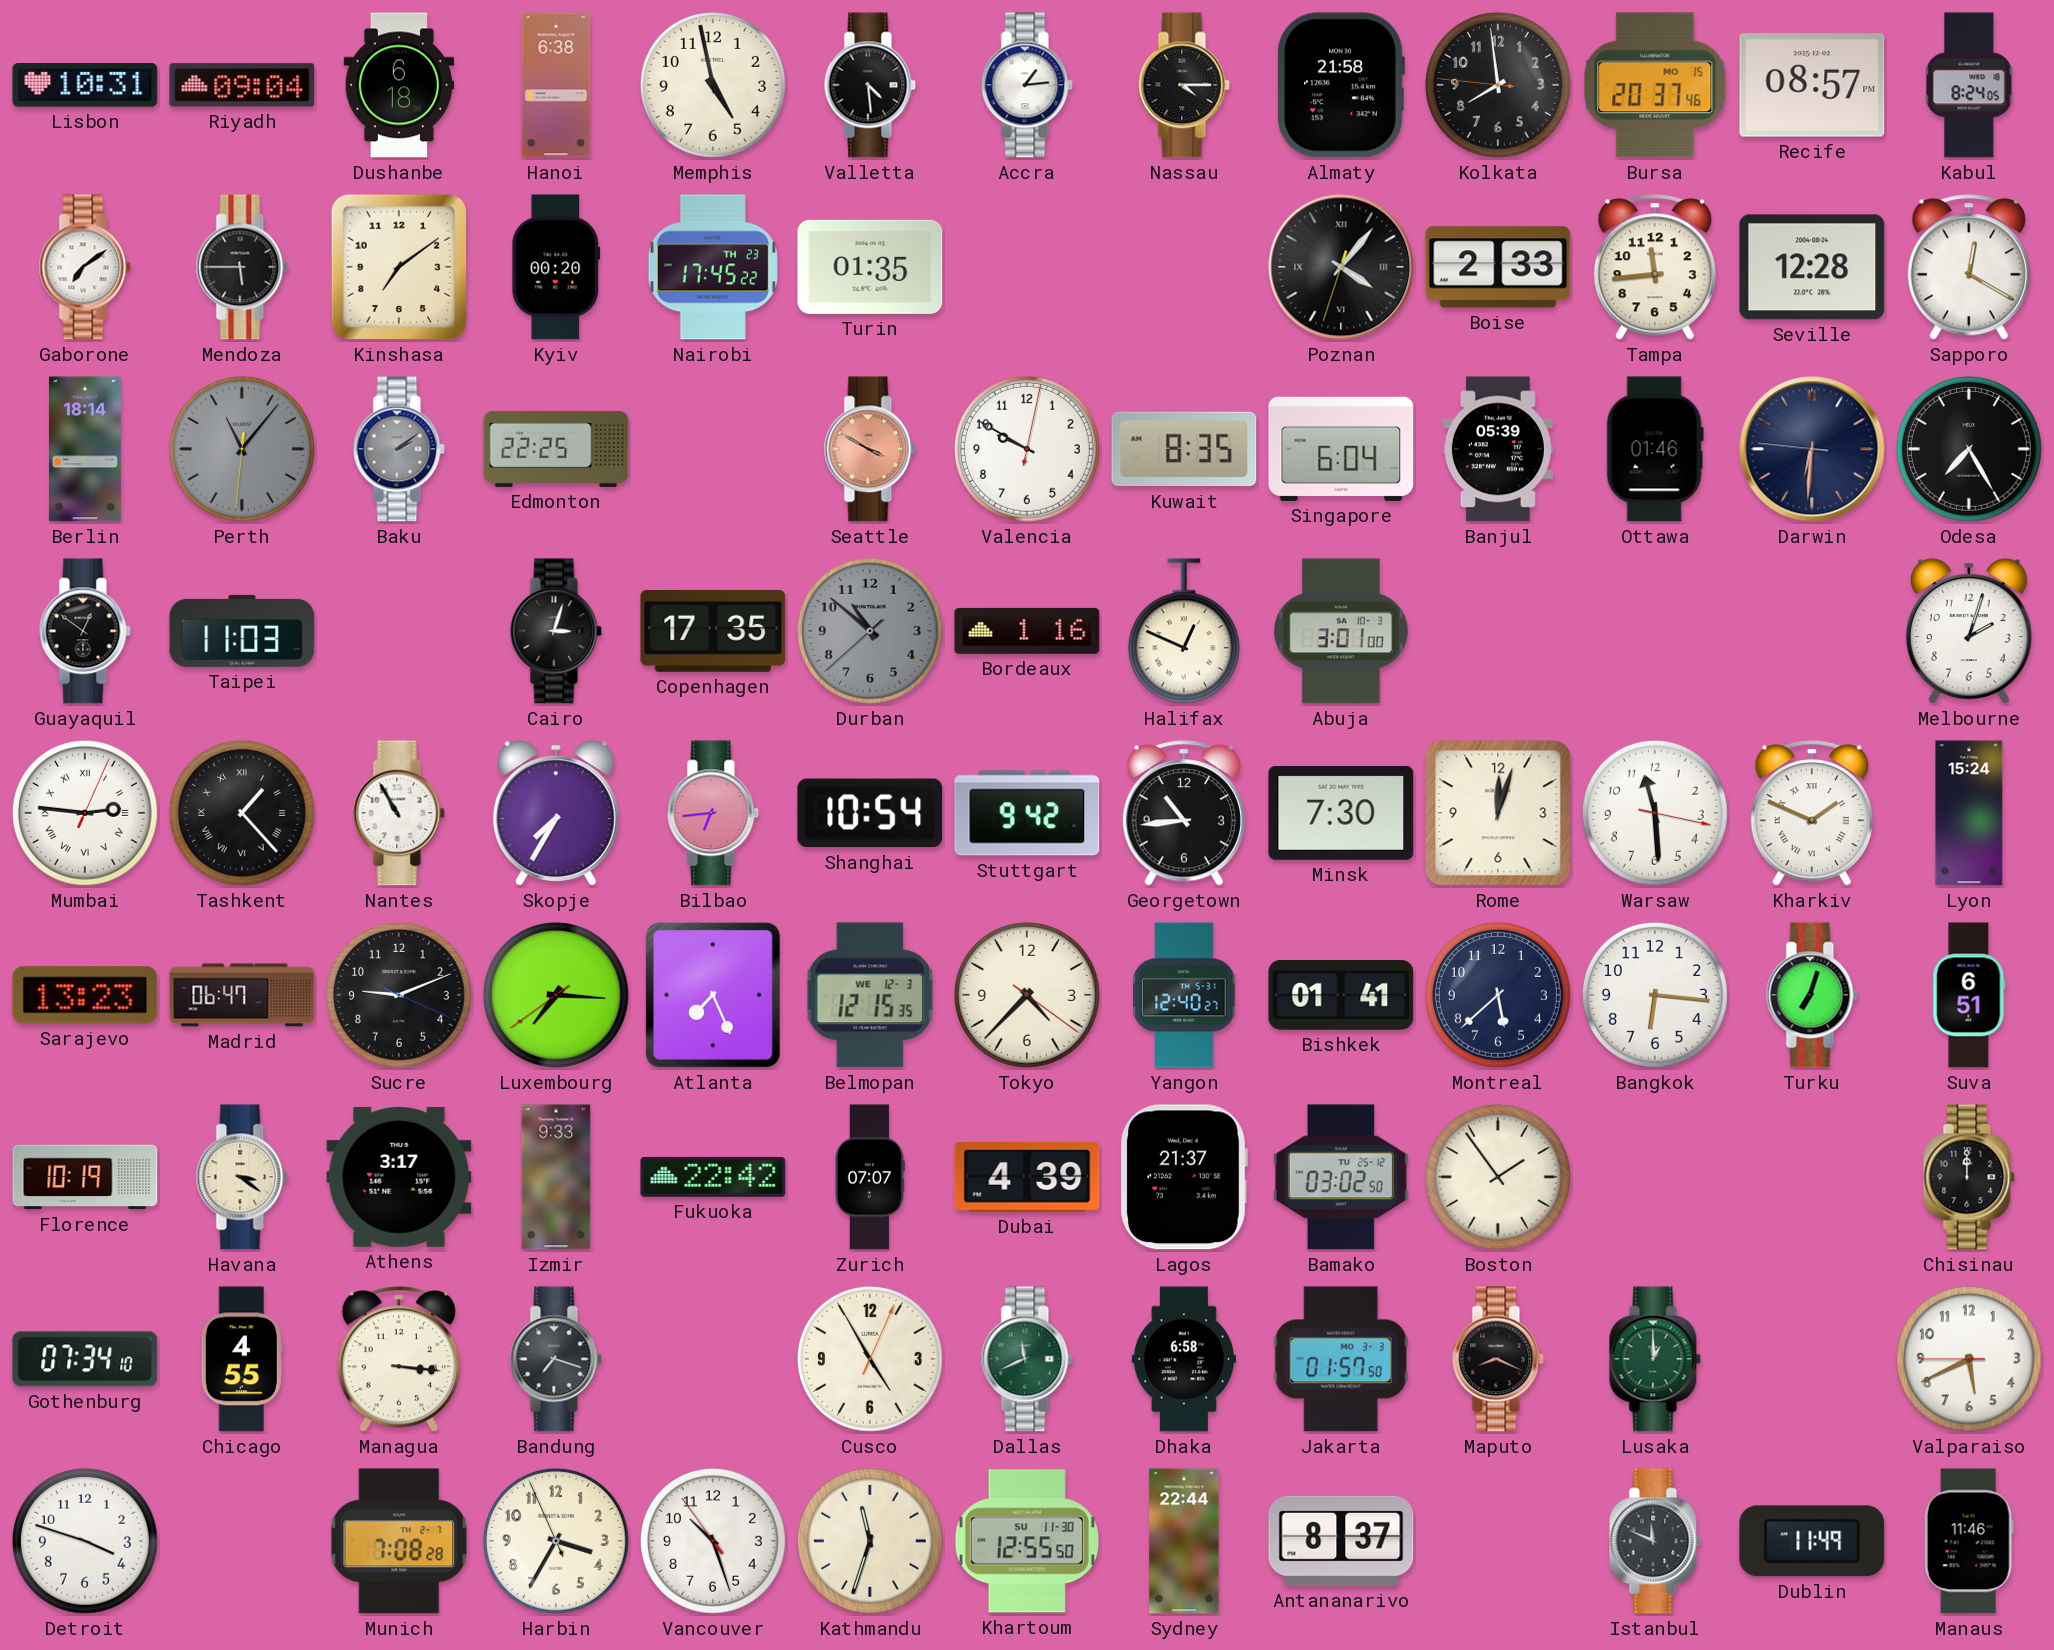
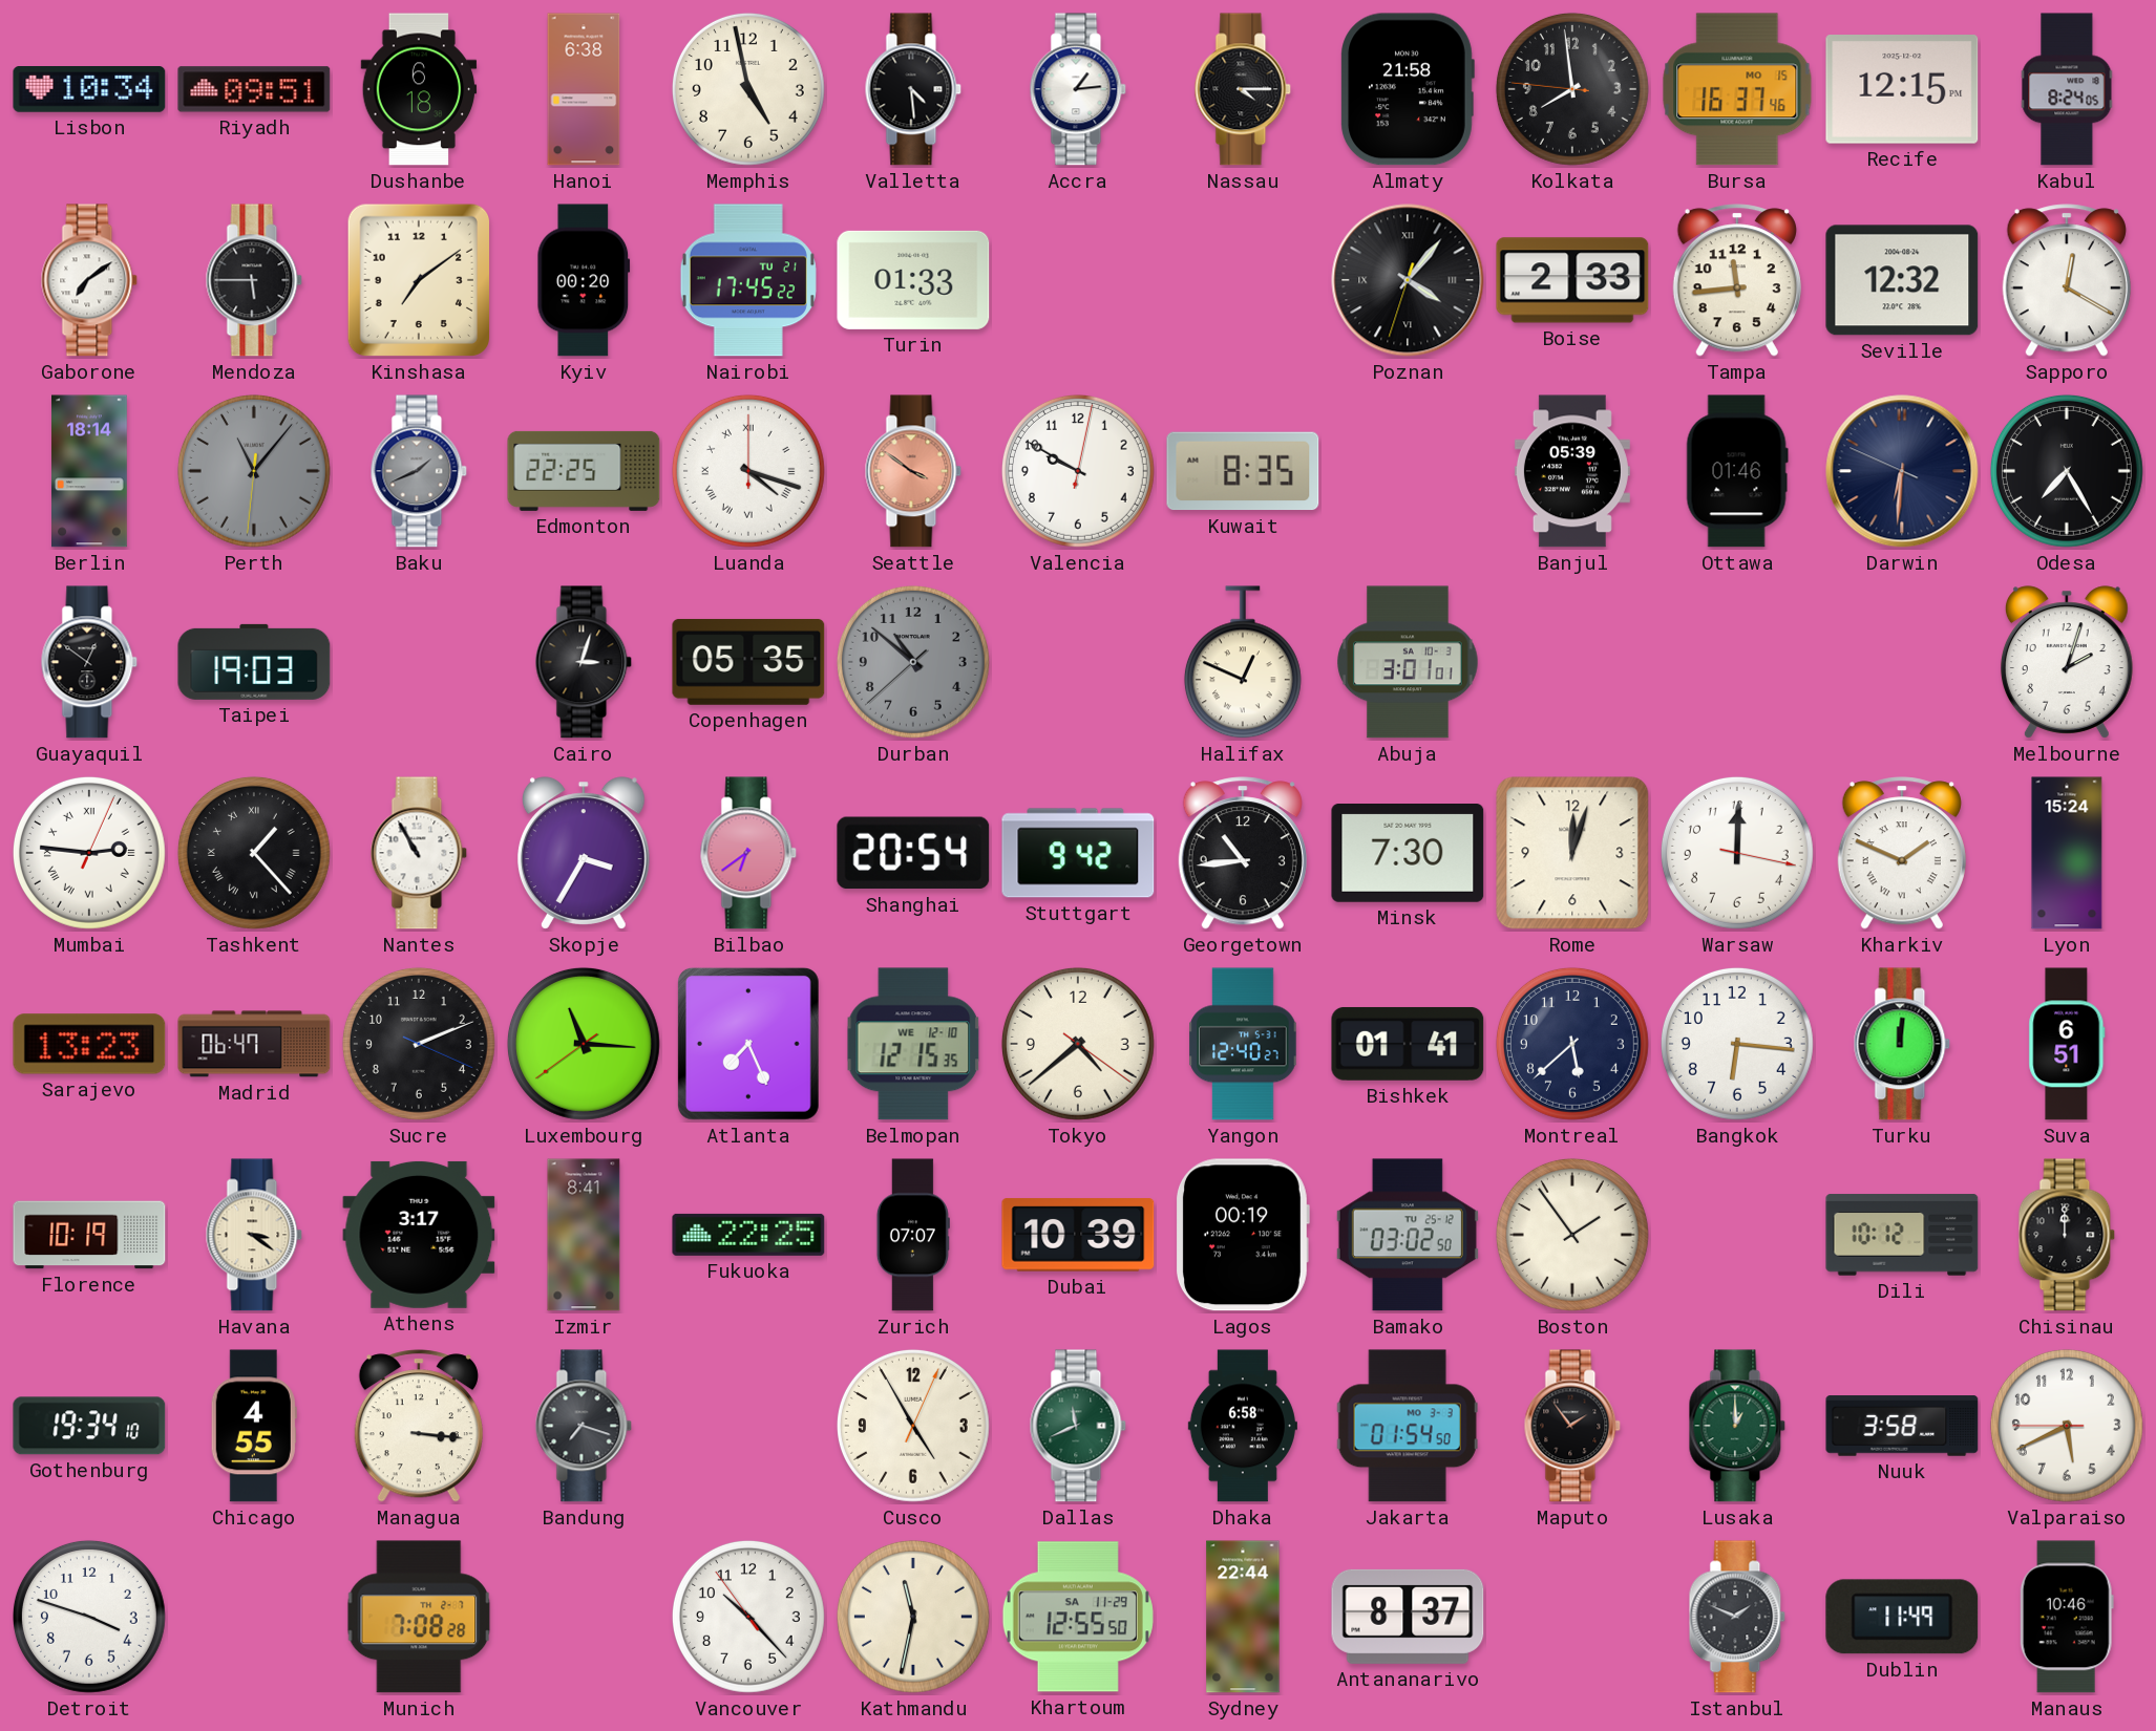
Lisbon: 10:31 -> 10:34 (89, 90)
Riyadh: 09:04 -> 09:51 (254, 89)
Bursa: 20:37 -> 16:37 (1737, 89)
Recife: 08:57 -> 12:15 (1902, 90)
Nairobi date: TH 23 -> TU 21 (748, 280)
Turin: 01:35 -> 01:33 (913, 280)
Seville: 12:28 -> 12:32 (1902, 280)
Baku: 2:09 -> 1:41 (419, 471)
Luanda: none -> 4:18 (748, 471)
Seattle: 3:50 -> 3:51 (913, 471)
Singapore: 6:04 -> none (1341, 449)
Darwin: 6:30:46 -> 6:30:49 (1902, 471)
Taipei: 11:03 -> 19:03 (254, 662)
Copenhagen: 17:35 -> 05:35 (748, 662)
Bordeaux: 1:16 -> none (1027, 631)
Abuja: 3:01:00 -> 3:01:01 (1408, 662)
Skopje: 7:35 -> 3:35 (584, 853)
Bilbao: 6:44 -> 6:39 (748, 853)
Shanghai: 10:54 -> 20:54 (913, 853)
Warsaw: 11:29 -> 12:00 (1737, 853)
Sucre: 9:11 -> 2:11 (419, 1044)
Luxembourg: 7:15 -> 11:15 (584, 1044)
Belmopan date: WE 12-3 -> WE 12-10 (913, 1044)
Tokyo: 4:37 -> 4:38 (1078, 1044)
Turku: 7:03 -> 12:01 (1902, 1044)
Izmir: 9:33 -> 8:41 (584, 1235)
Fukuoka: 22:42 -> 22:25 (748, 1235)
Dubai: 4:39 -> 10:39 (1078, 1235)
Lagos: 21:37 -> 00:19 (1242, 1235)
Dili: none -> 10:12 (1902, 1235)
Gothenburg: 07:34 -> 19:34 (89, 1426)
Jakarta: 01:57 -> 01:54 (1408, 1426)
Maputo: 8:19 -> 1:54 (1572, 1426)
Nuuk: none -> 3:58 (1902, 1426)
Harbin: 3:34 -> none (556, 1541)
Vancouver: 10:26 -> 10:22 (748, 1617)
Kathmandu: 11:33 -> 11:32 (913, 1617)
Khartoum date: SU 11-30 -> SA 11-29 (1078, 1617)
Istanbul: 11:49 -> 1:49 (1737, 1617)
Manaus: 11:46 -> 10:46 (2067, 1617)
